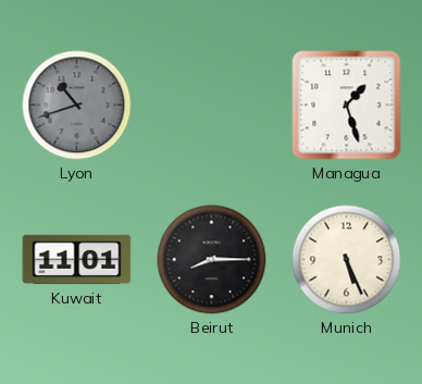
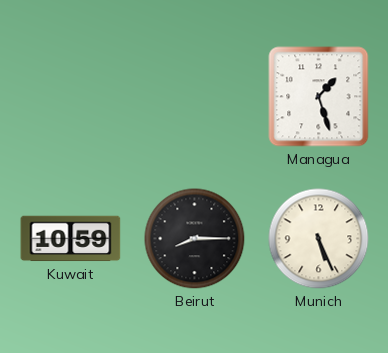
Lyon: 10:42 -> none (77, 106)
Kuwait: 11:01 -> 10:59 (71, 239)
